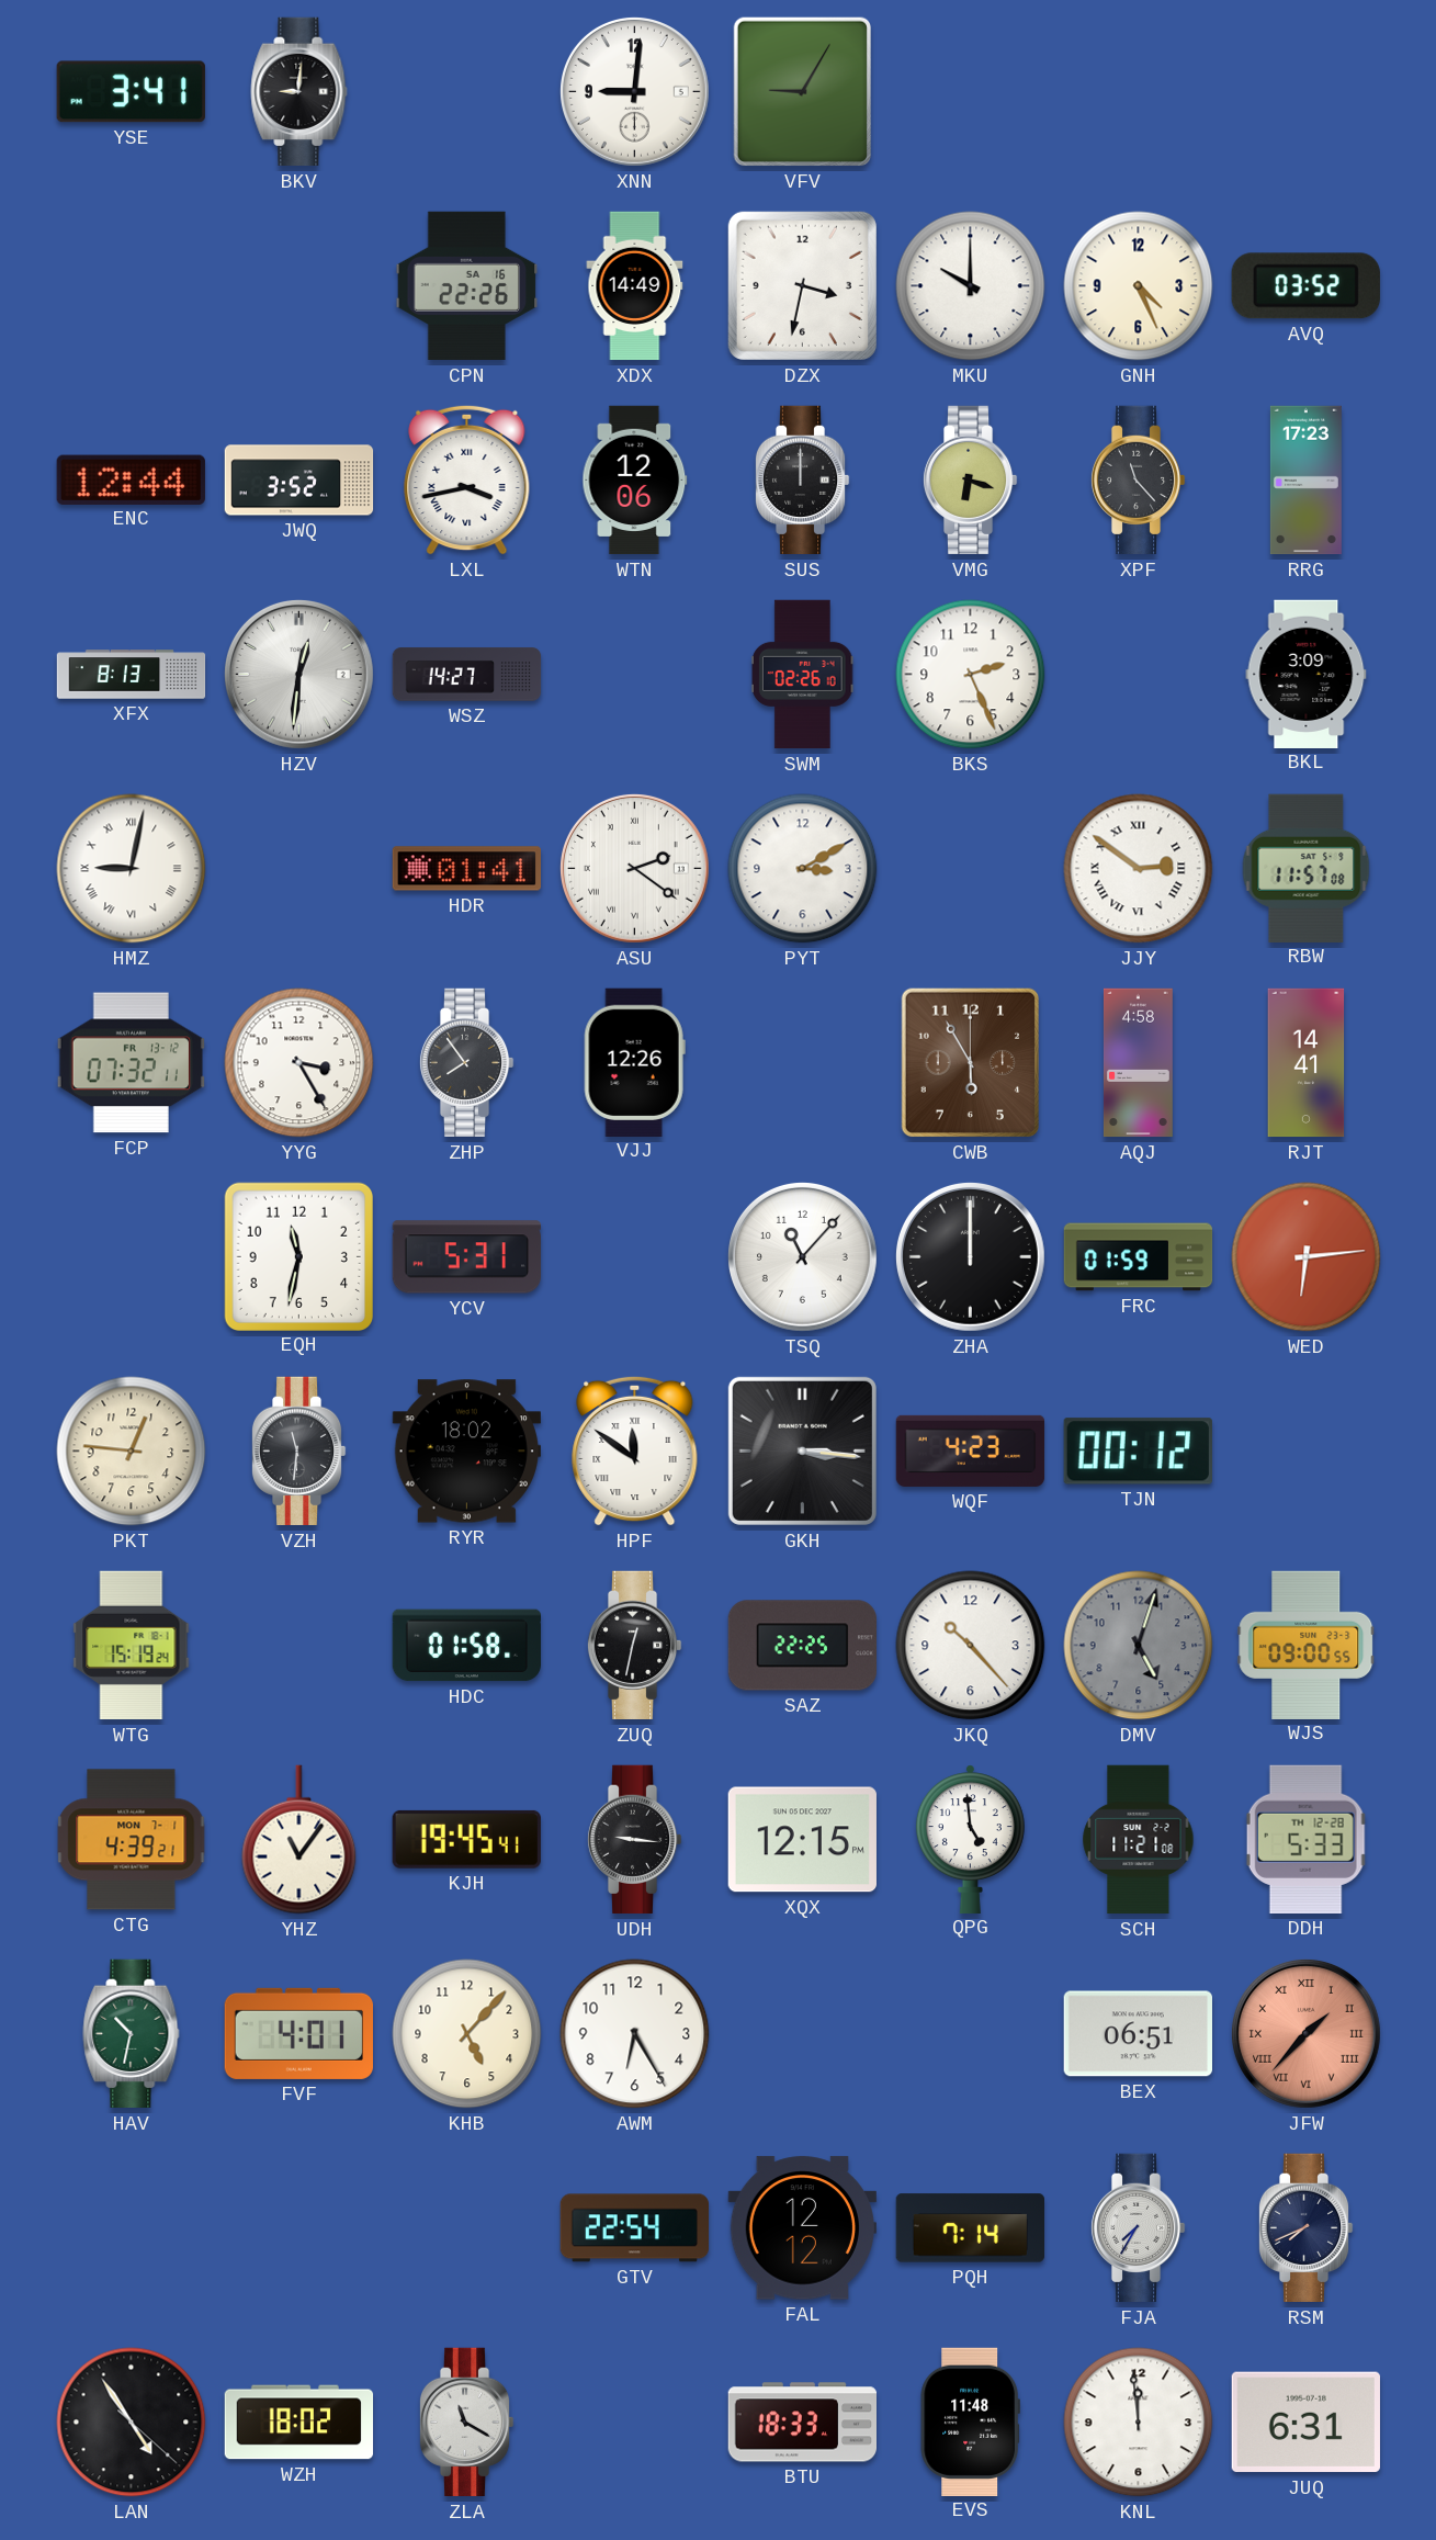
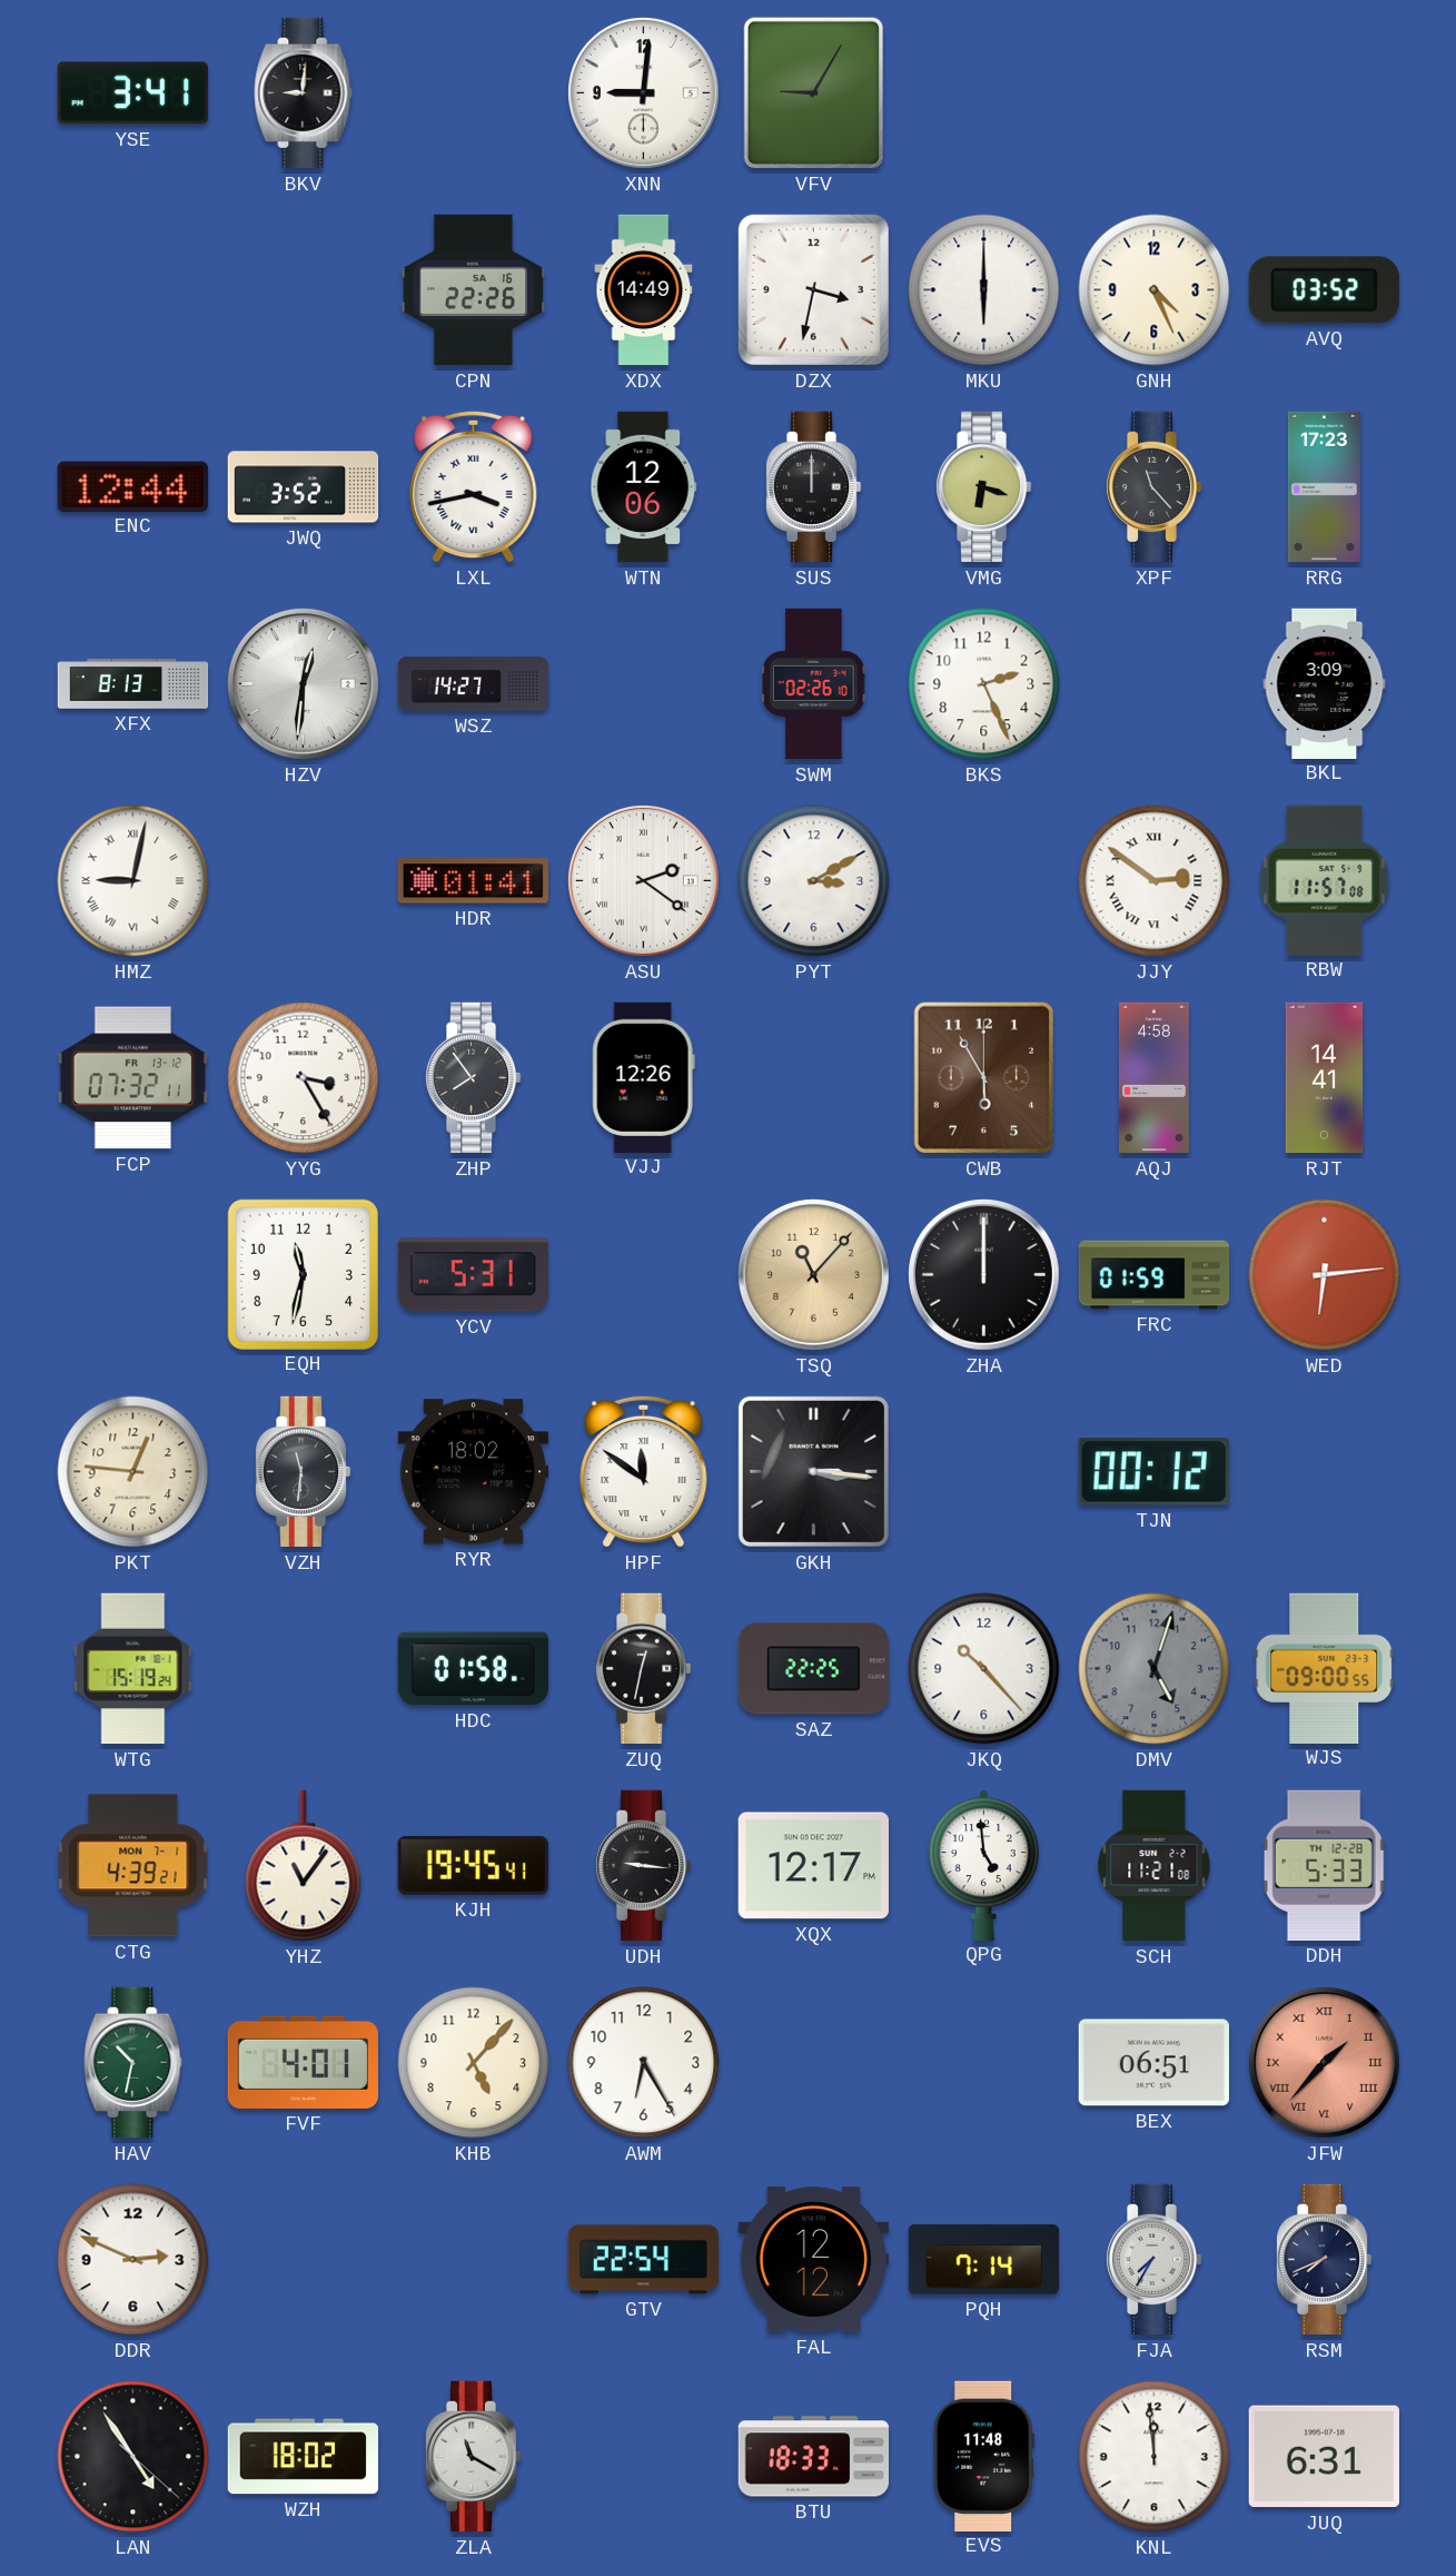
MKU: 10:00 -> 6:00 (984, 290)
TSQ dial: white -> champagne (813, 1274)
WQF: 4:23 -> none (971, 1450)
XQX: 12:15 -> 12:17 (813, 1866)
DDR: none -> 2:49 (133, 2260)
